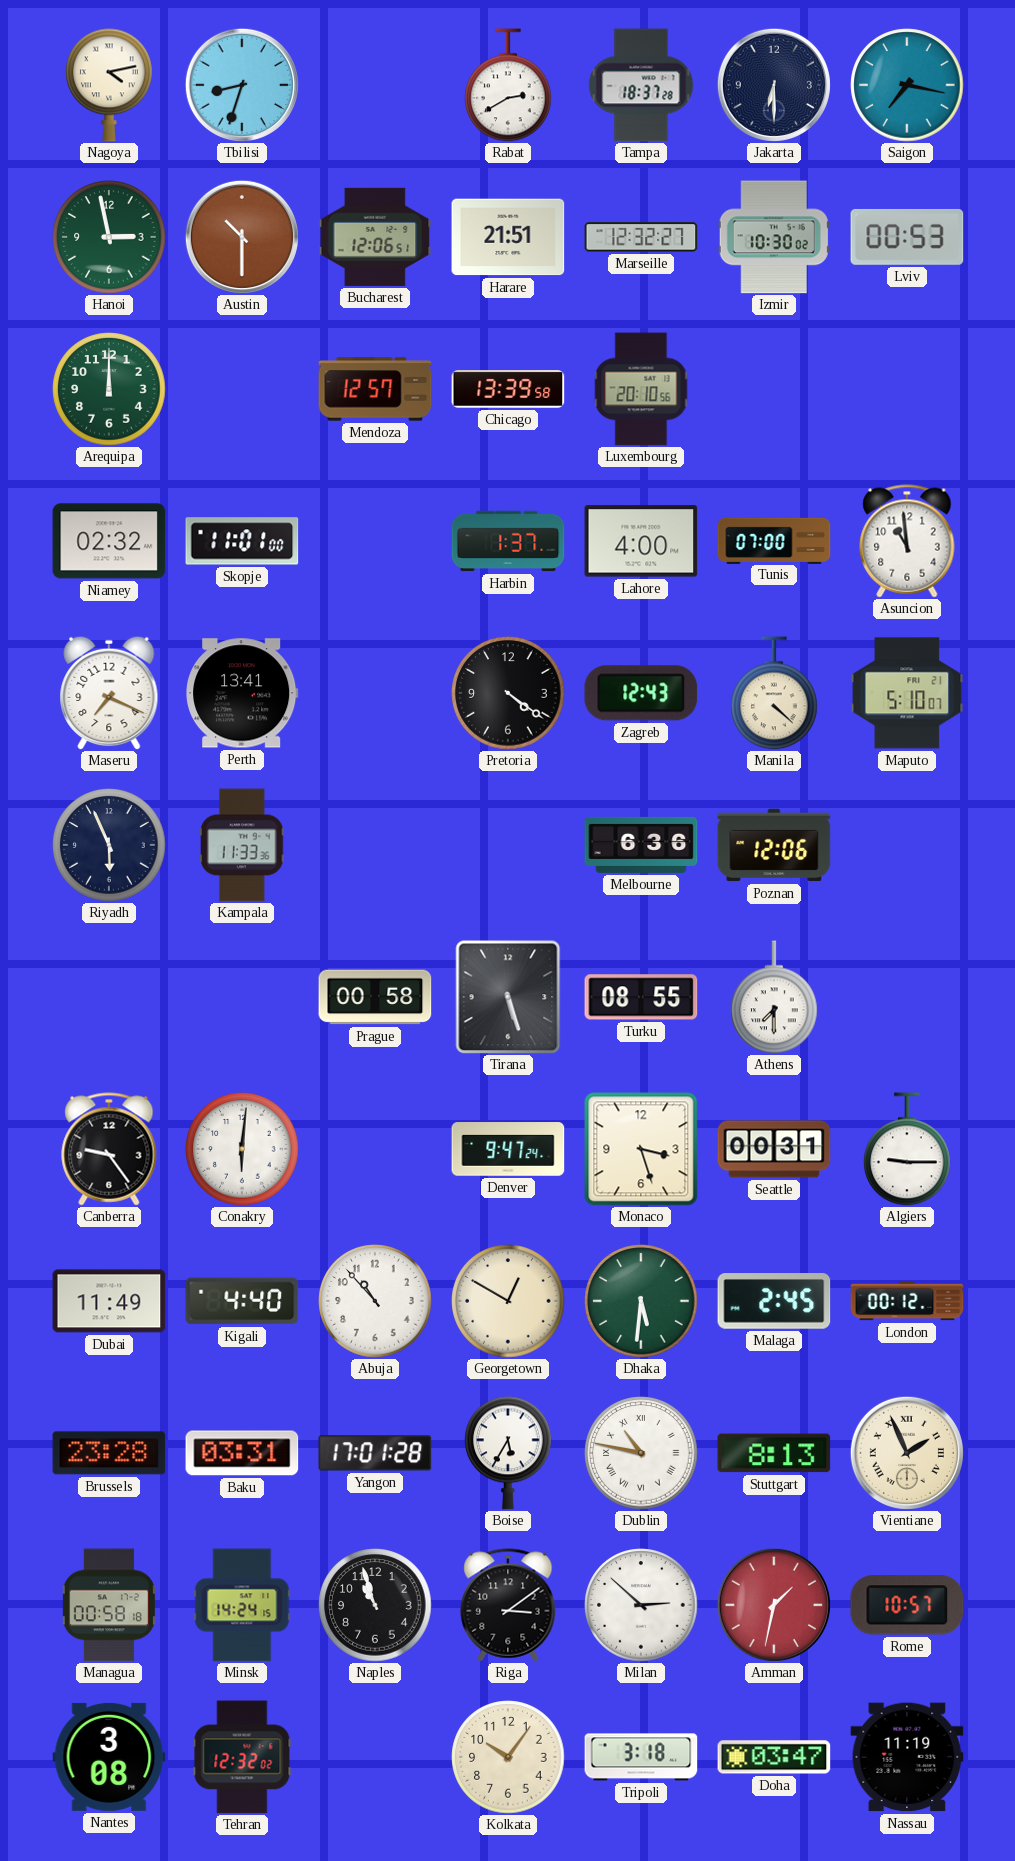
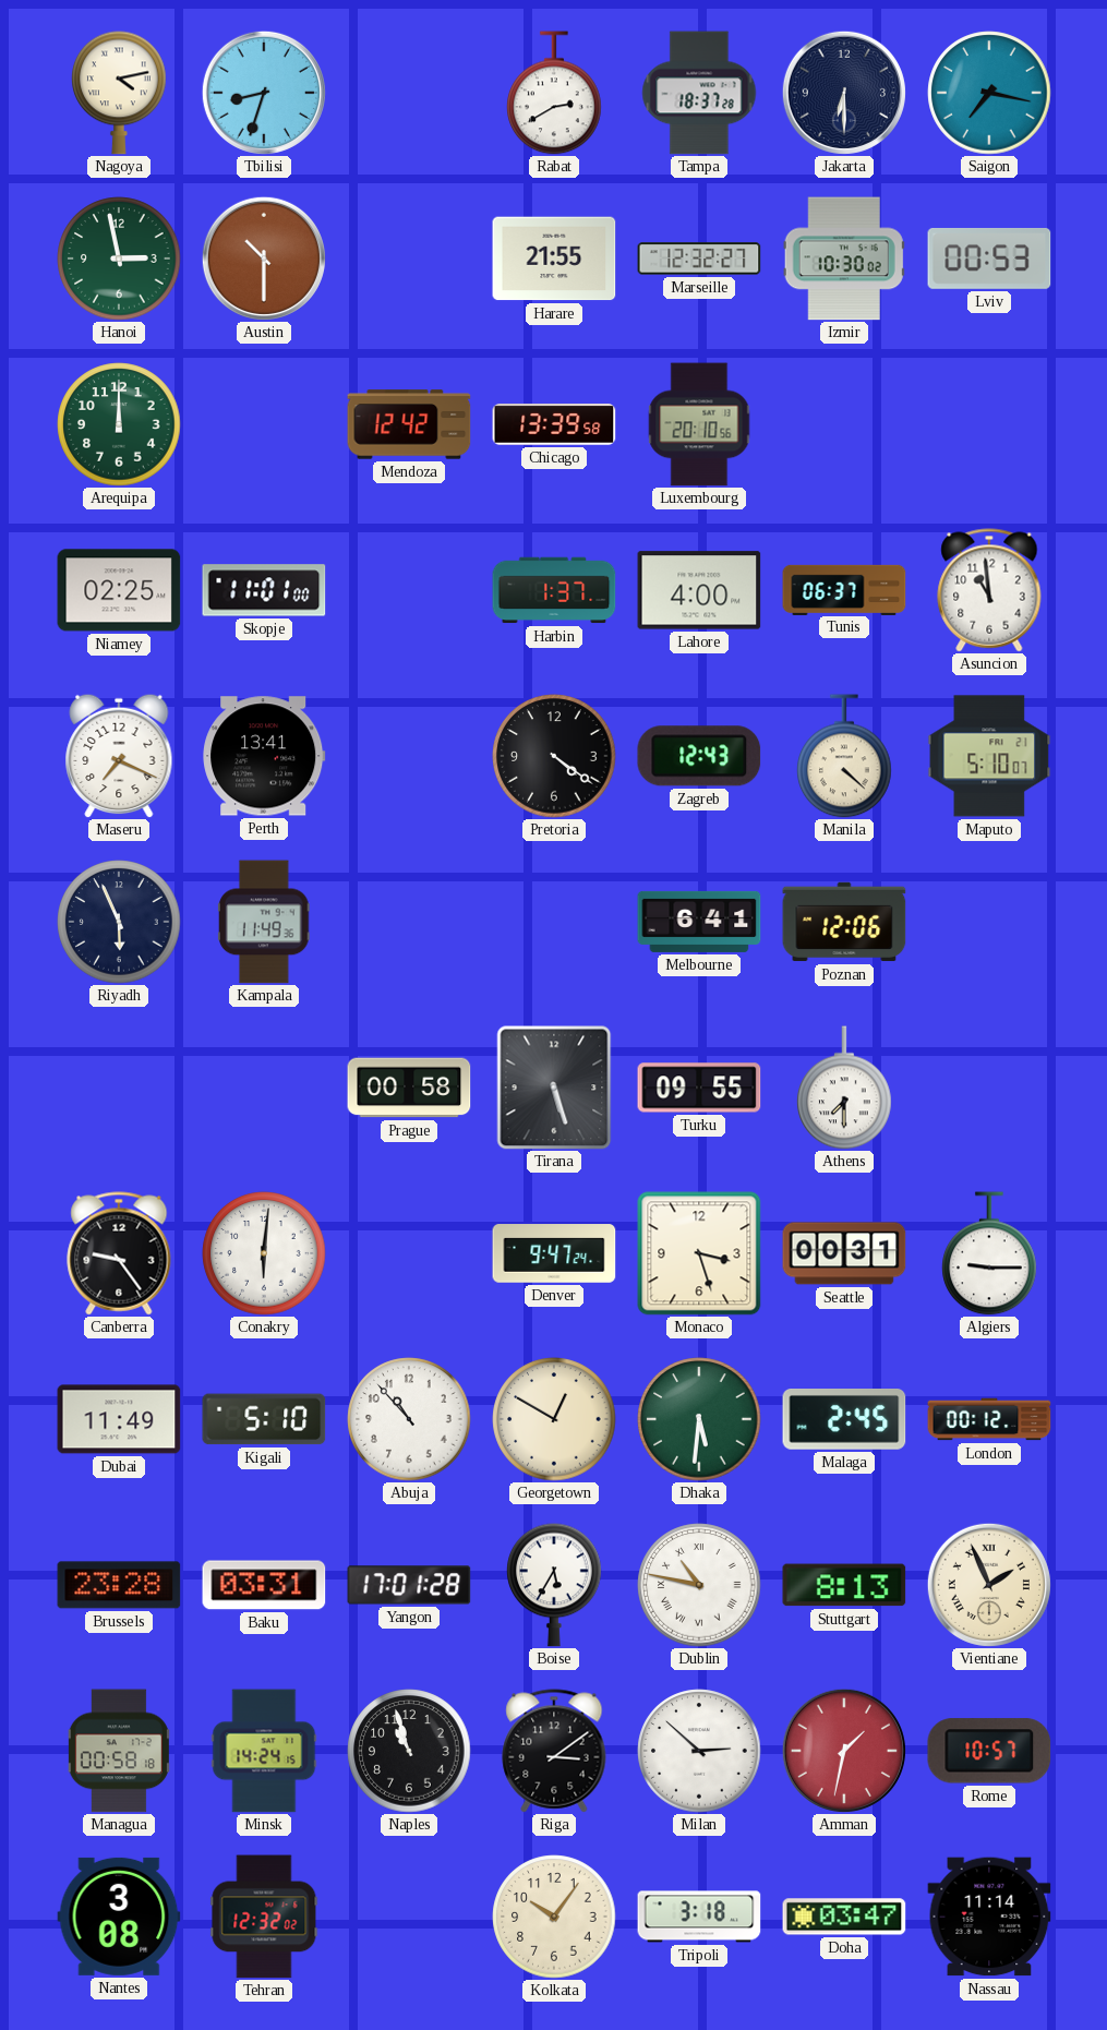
Bucharest: 12:06 -> none (375, 237)
Harare: 21:51 -> 21:55 (554, 259)
Mendoza: 12:57 -> 12:42 (409, 424)
Niamey: 02:32 -> 02:25 (119, 590)
Tunis: 07:00 -> 06:37 (844, 589)
Kampala: 11:33 -> 11:49 (265, 922)
Melbourne: 6:36 -> 6:41 (699, 922)
Turku: 08:55 -> 09:55 (699, 1088)
Kigali: 4:40 -> 5:10 (264, 1419)
Nassau: 11:19 -> 11:14 (989, 1917)
